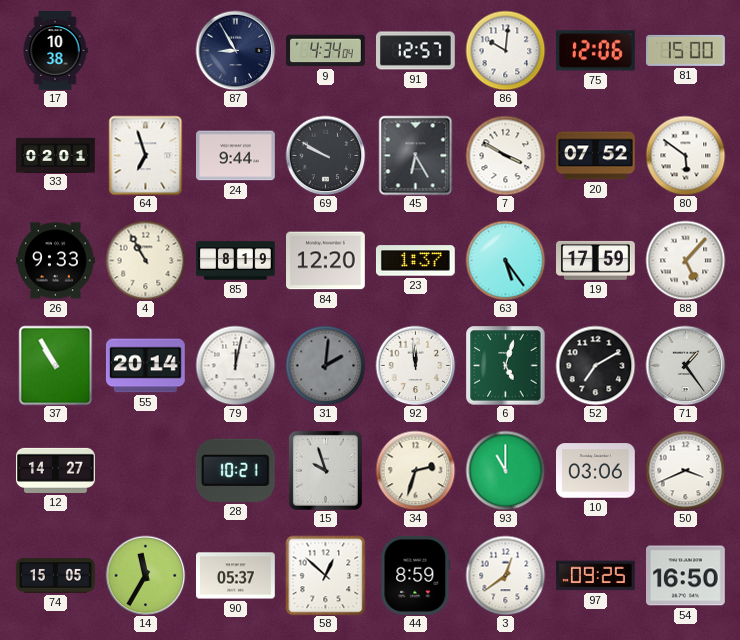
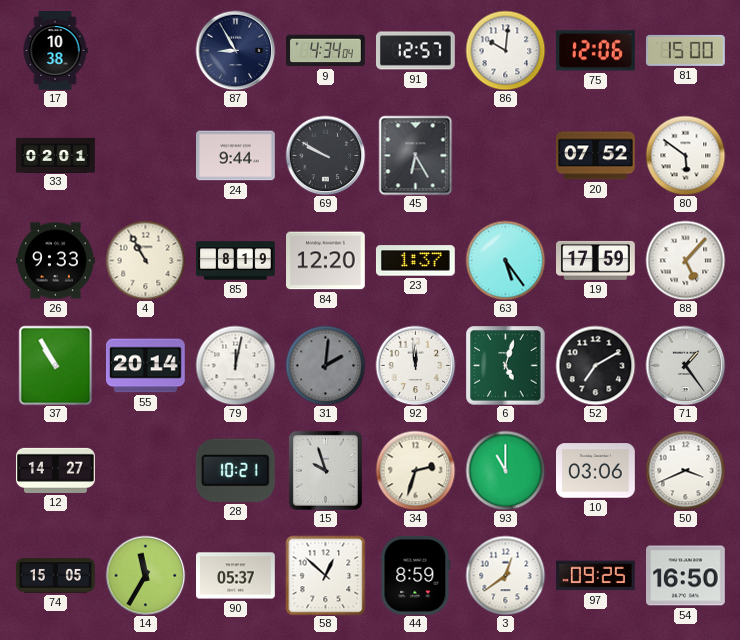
64: 6:57 -> none (146, 155)
7: 3:50 -> none (505, 155)
